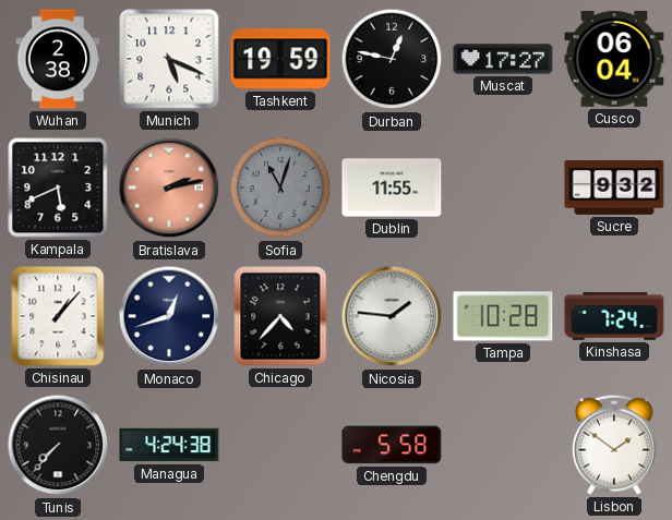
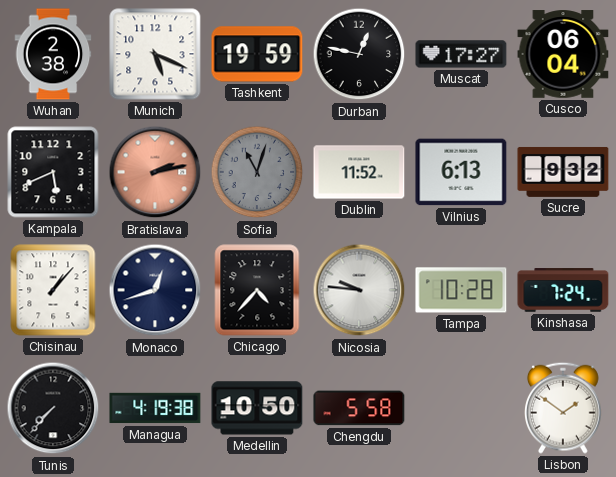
Dublin: 11:55 -> 11:52 (359, 172)
Vilnius: none -> 6:13 (461, 172)
Nicosia: 1:46 -> 9:46 (359, 290)
Managua: 4:24 -> 4:19 (155, 408)
Medellin: none -> 10:50 (257, 408)
